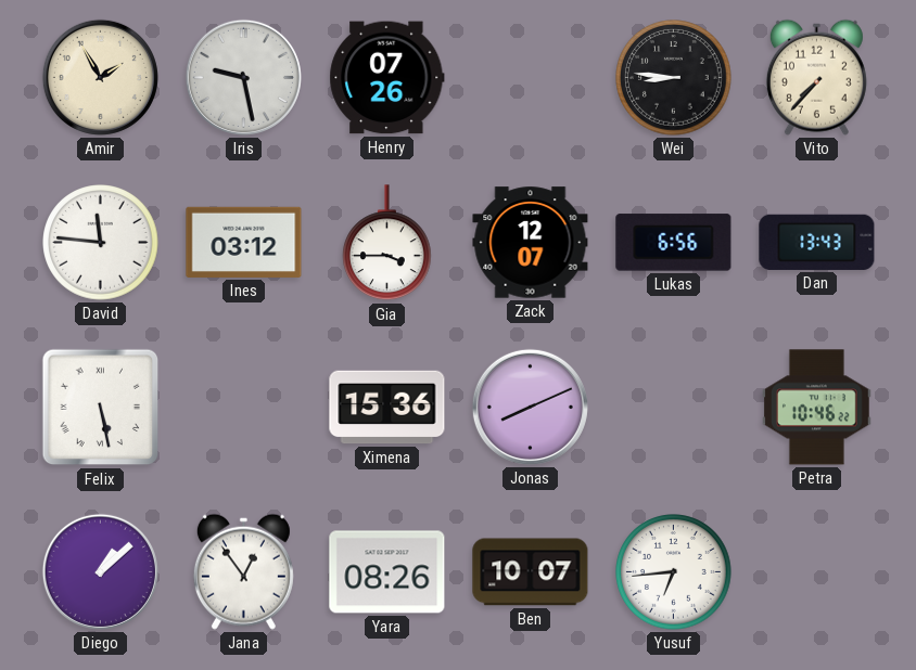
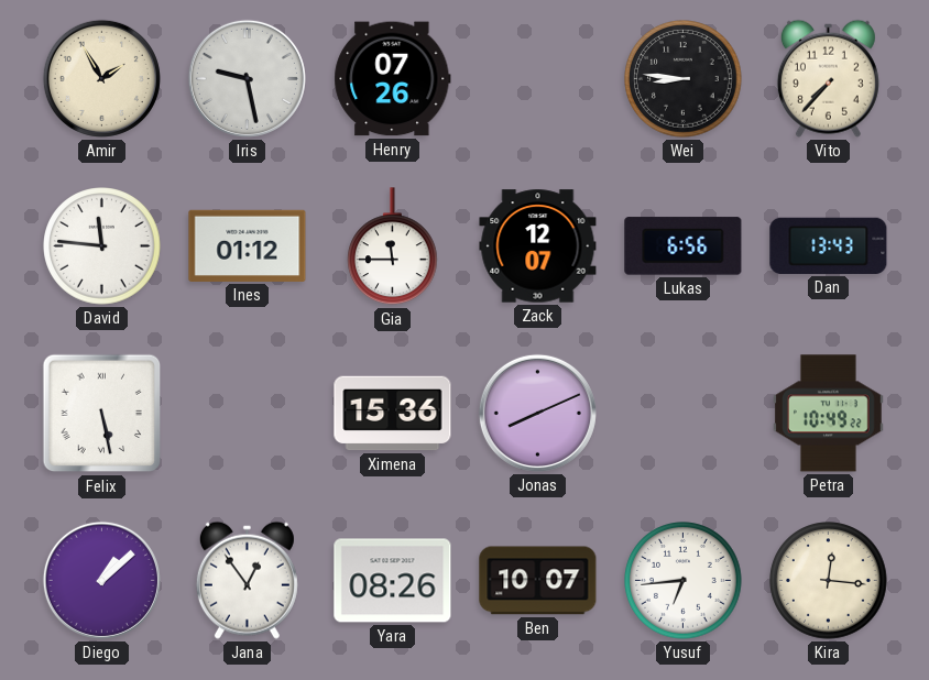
Ines: 03:12 -> 01:12 (248, 245)
Gia: 3:45 -> 11:45 (393, 246)
Petra: 10:46 -> 10:49 (828, 414)
Kira: none -> 12:16 (829, 581)
